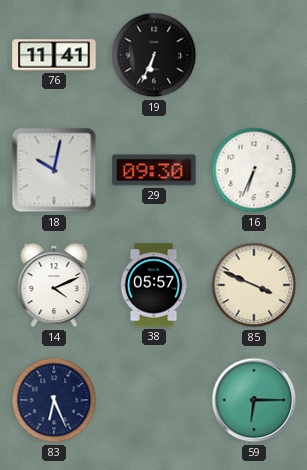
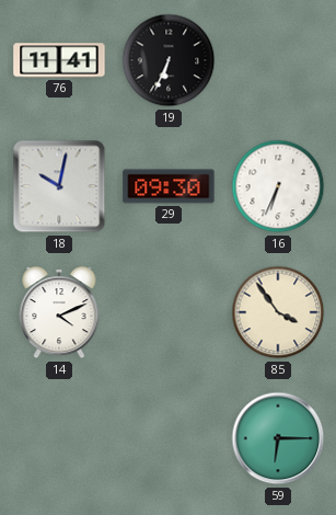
38: 05:57 -> none (154, 285)
85: 3:49 -> 3:54 (278, 312)
83: 6:26 -> none (54, 400)
